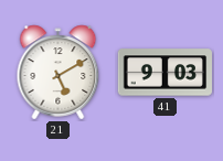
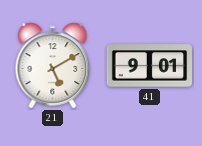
41: 9:03 -> 9:01 (149, 66)
